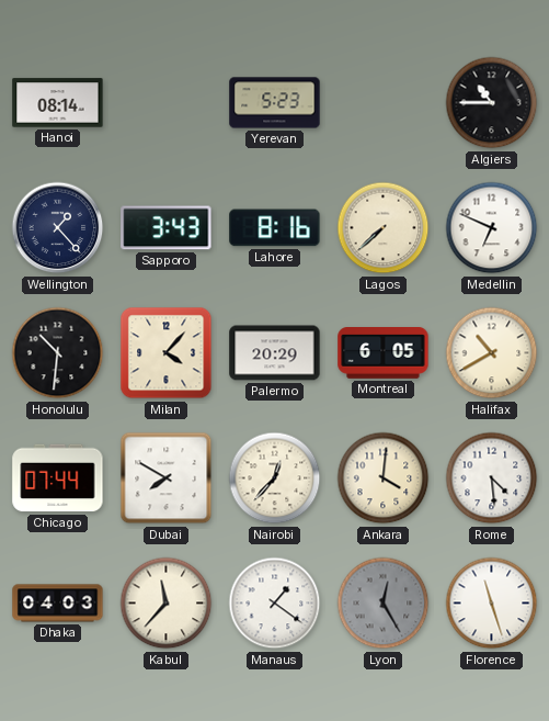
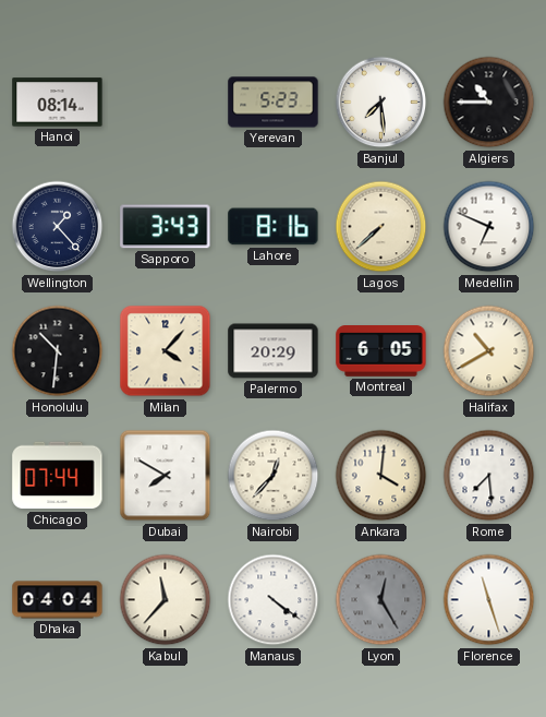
Banjul: none -> 7:29 (381, 103)
Rome: 4:29 -> 7:29 (489, 476)
Dhaka: 04:03 -> 04:04 (58, 600)
Manaus: 1:21 -> 4:21 (274, 600)
